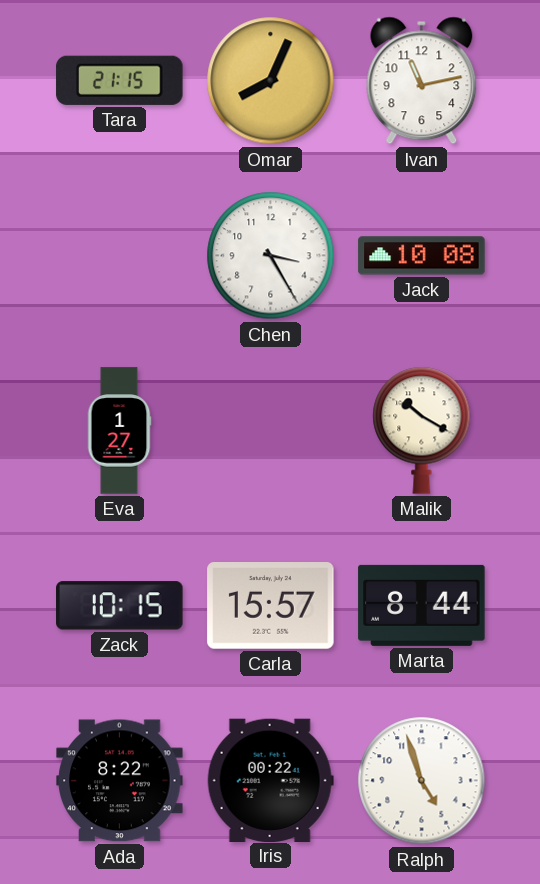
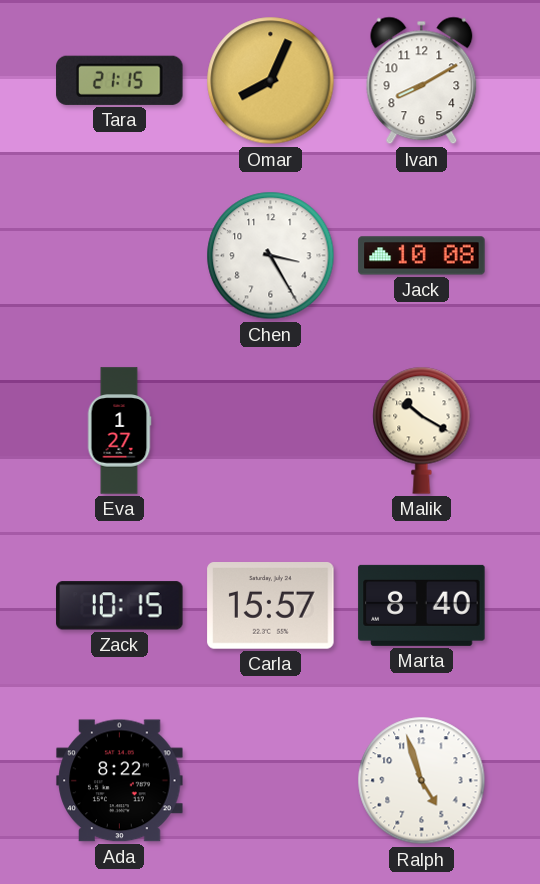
Ivan: 11:13 -> 8:10 (422, 81)
Marta: 8:44 -> 8:40 (422, 605)
Iris: 00:22 -> none (270, 780)
